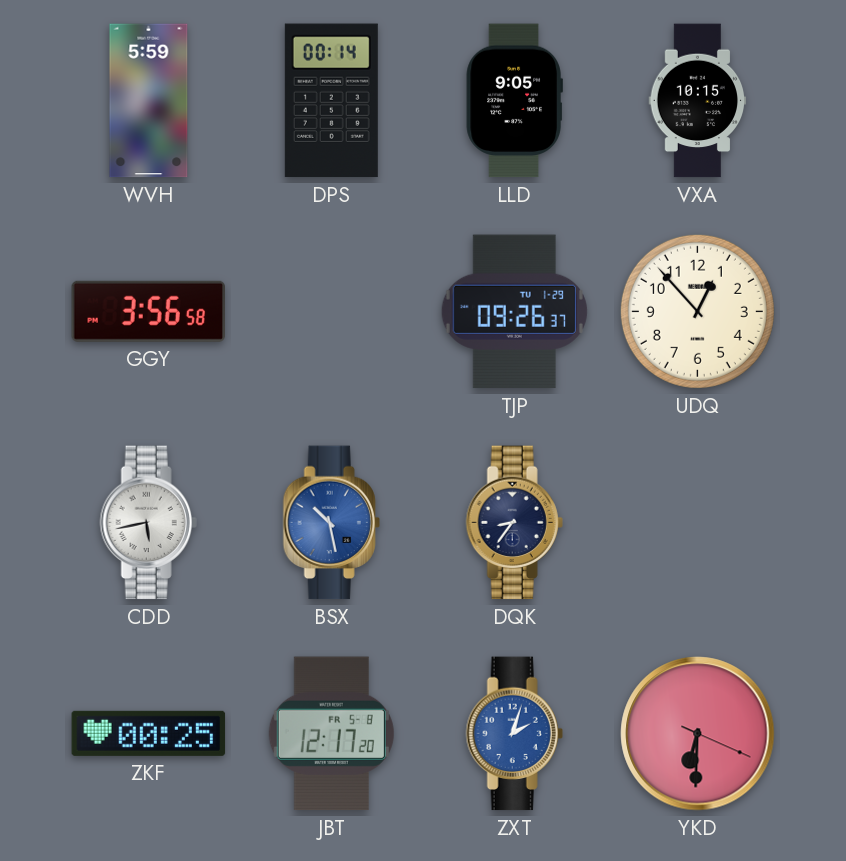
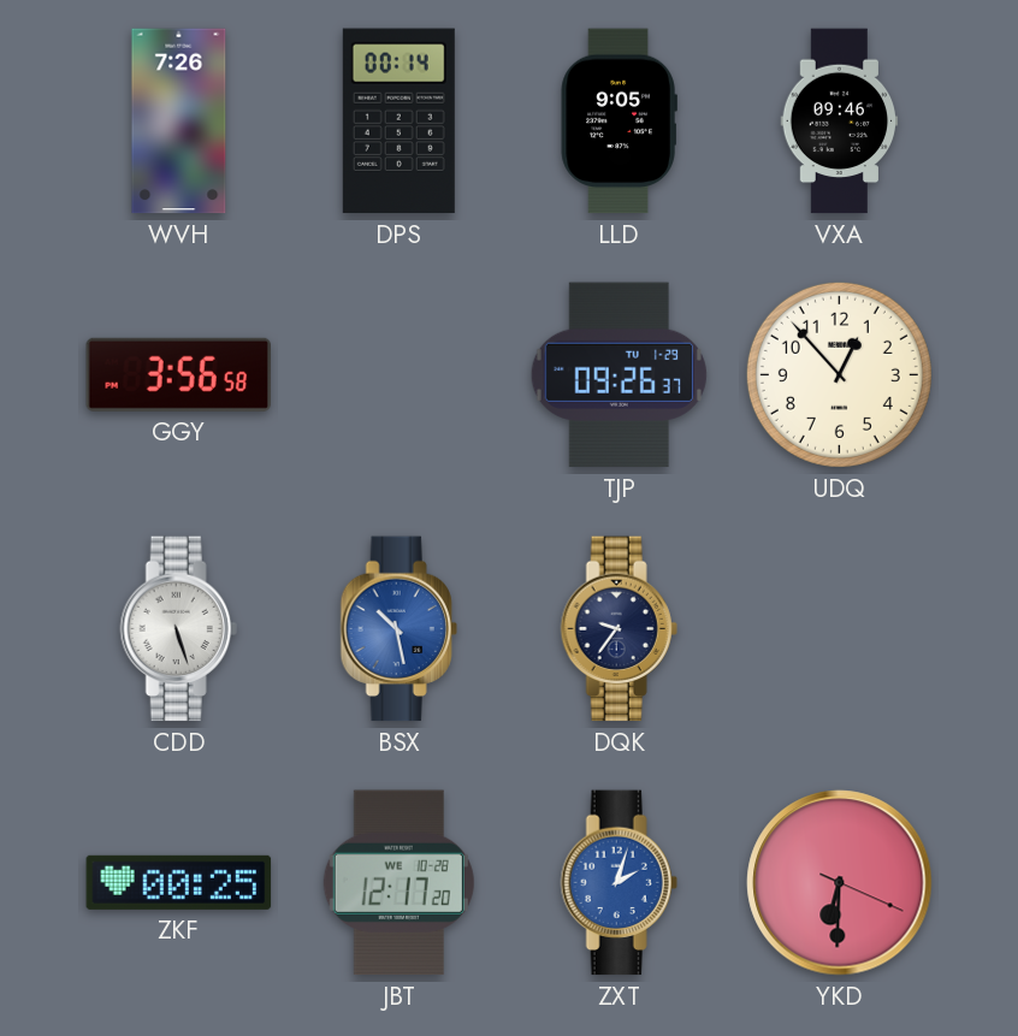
WVH: 5:59 -> 7:26 (179, 122)
VXA: 10:15 -> 09:46 (840, 122)
CDD: 5:43 -> 5:27 (178, 629)
DQK: 8:36 -> 9:36 (619, 629)
JBT date: FR 5-8 -> WE 10-28 (398, 883)
